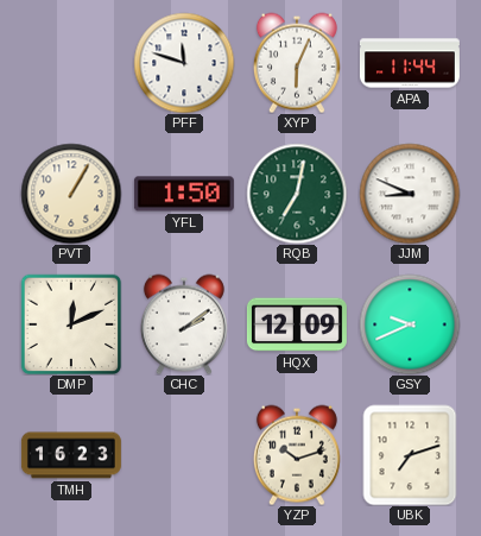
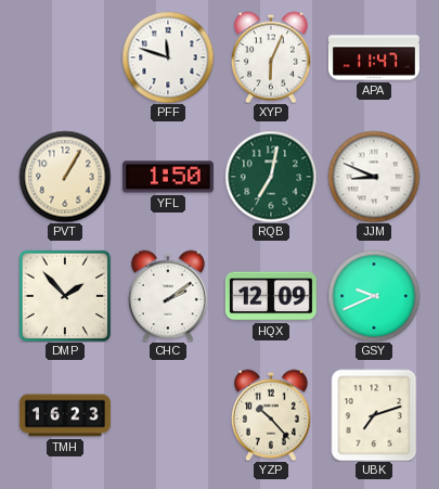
APA: 11:44 -> 11:47 (374, 57)
DMP: 12:11 -> 1:53 (65, 296)
YZP: 10:12 -> 10:23 (271, 415)
